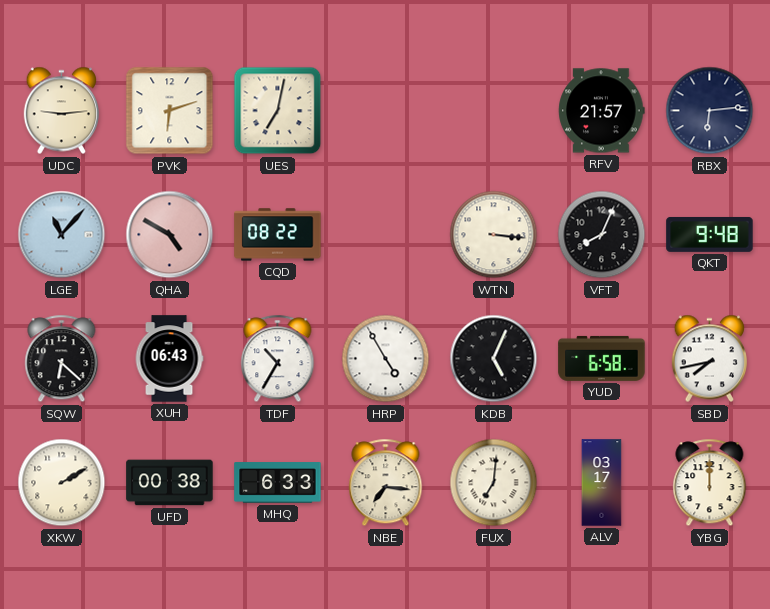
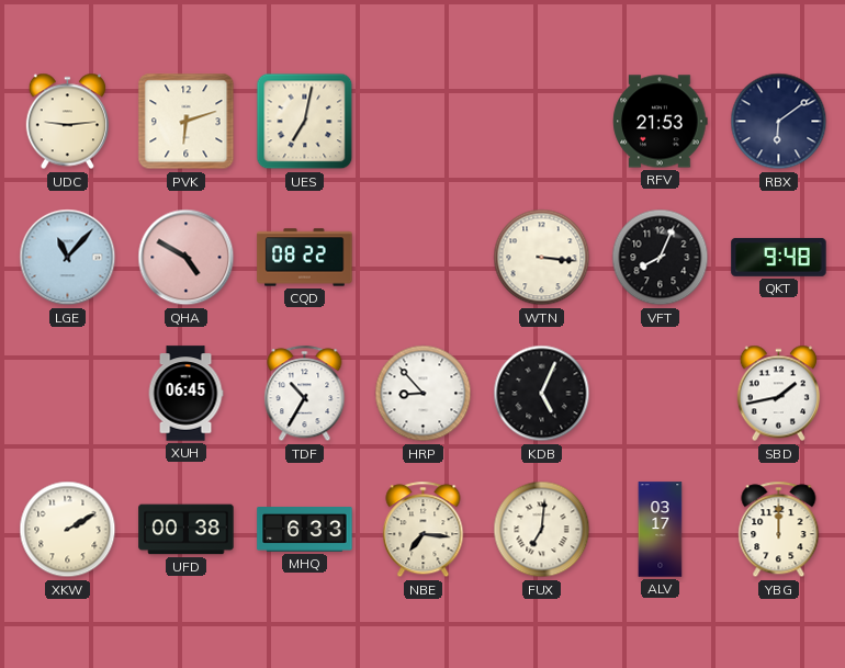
RFV: 21:57 -> 21:53 (661, 122)
RBX: 6:14 -> 6:09 (779, 122)
SQW: 6:22 -> none (62, 359)
XUH: 06:43 -> 06:45 (185, 394)
HRP: 4:55 -> 8:53 (424, 394)
YUD: 6:58 -> none (602, 358)
SBD: 7:43 -> 1:43 (778, 394)
